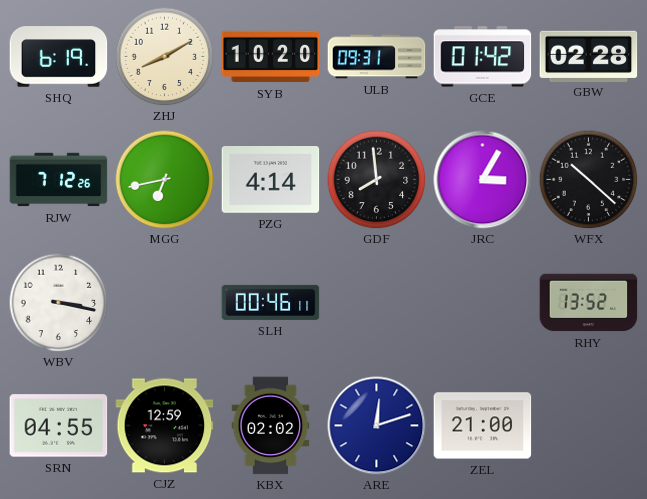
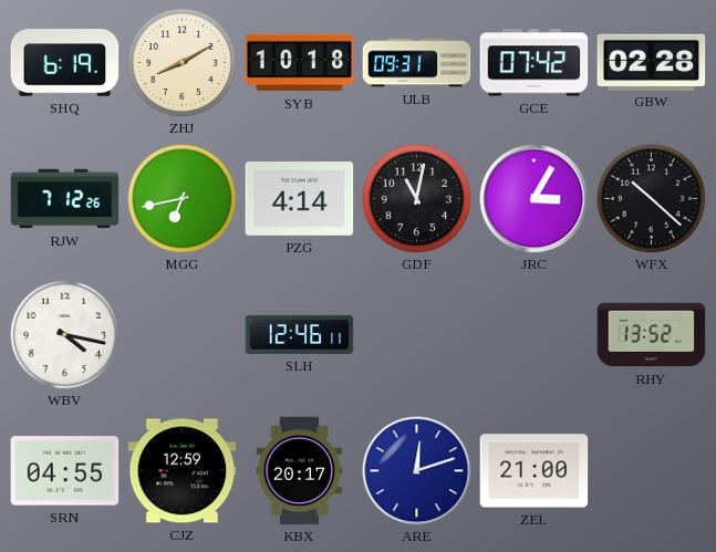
SYB: 10:20 -> 10:18 (300, 63)
GCE: 01:42 -> 07:42 (535, 63)
GDF: 7:59 -> 11:02 (417, 199)
WBV: 3:17 -> 4:17 (65, 335)
SLH: 00:46 -> 12:46 (300, 334)
KBX: 02:02 -> 20:17 (300, 471)
